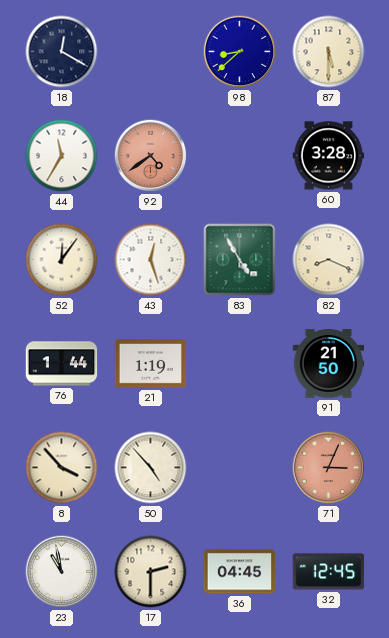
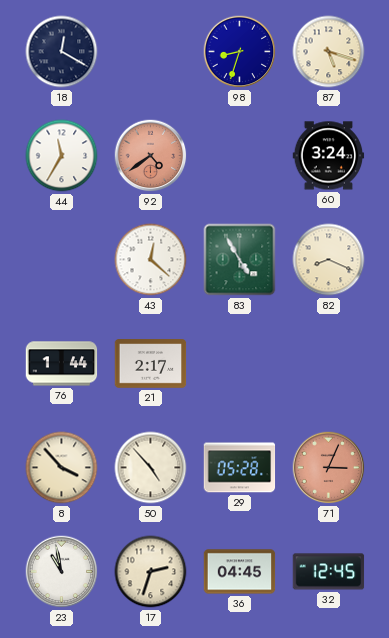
98: 8:38 -> 8:33 (240, 52)
87: 5:30 -> 5:18 (329, 52)
60: 3:28 -> 3:24 (329, 156)
52: 12:06 -> none (62, 260)
43: 12:27 -> 12:22 (151, 260)
21: 1:19 -> 2:17 (151, 364)
91: 21:50 -> none (329, 364)
29: none -> 05:28 (240, 468)
17: 2:30 -> 2:33 (151, 572)
